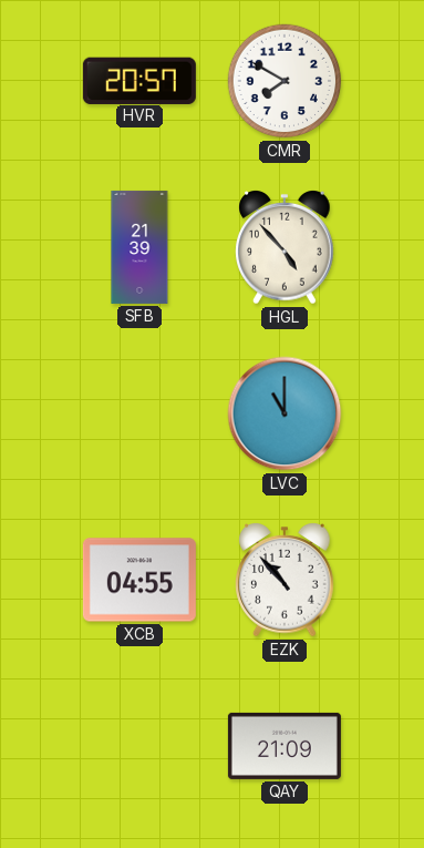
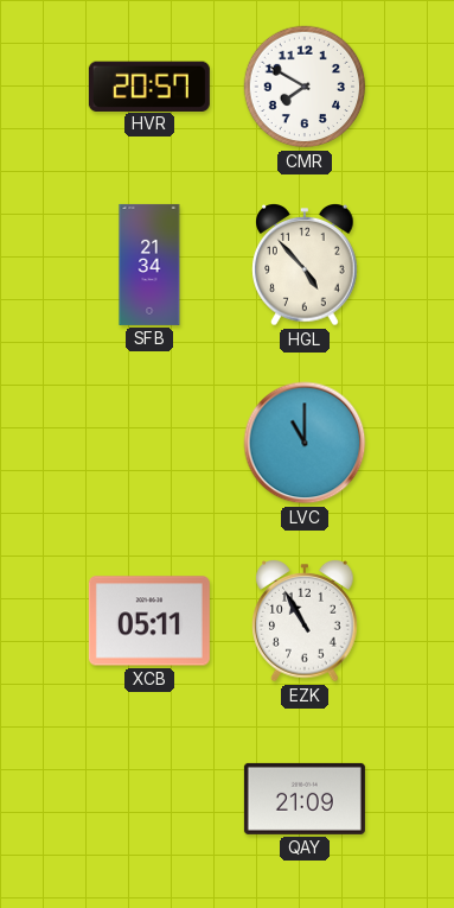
SFB: 21:39 -> 21:34 (149, 265)
XCB: 04:55 -> 05:11 (149, 621)
EZK: 10:53 -> 10:55 (305, 622)
